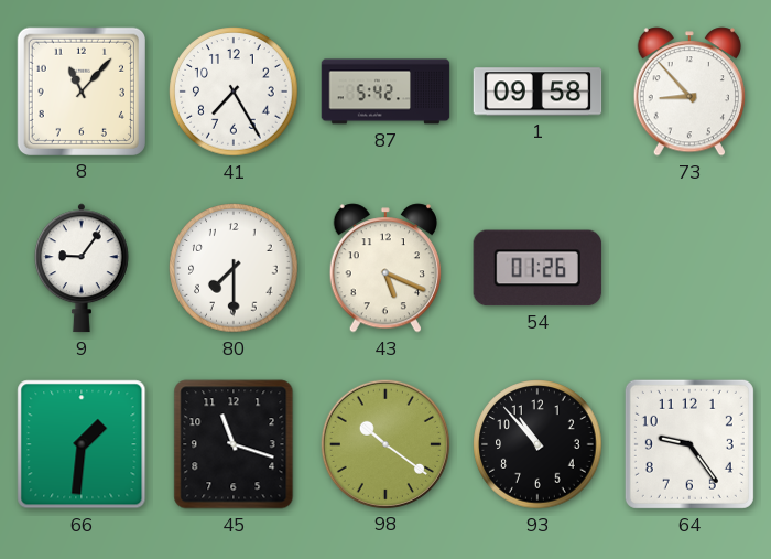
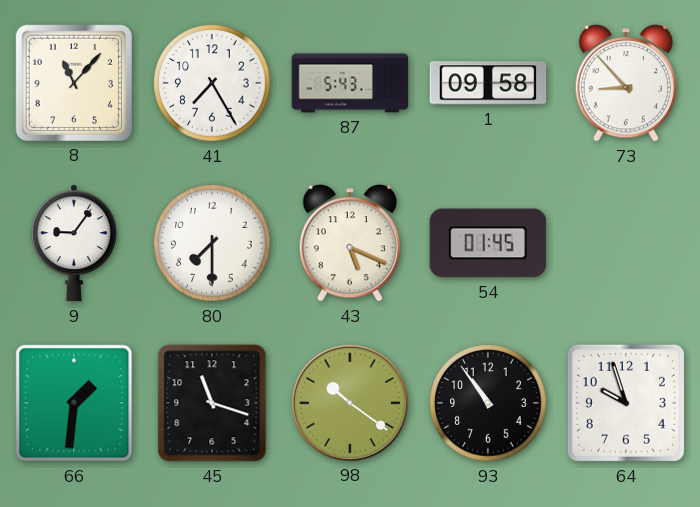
87: 5:42 -> 5:43 (350, 83)
54: 01:26 -> 01:45 (488, 243)
93: 10:53 -> 10:54 (488, 403)
64: 9:24 -> 9:57 (626, 403)
